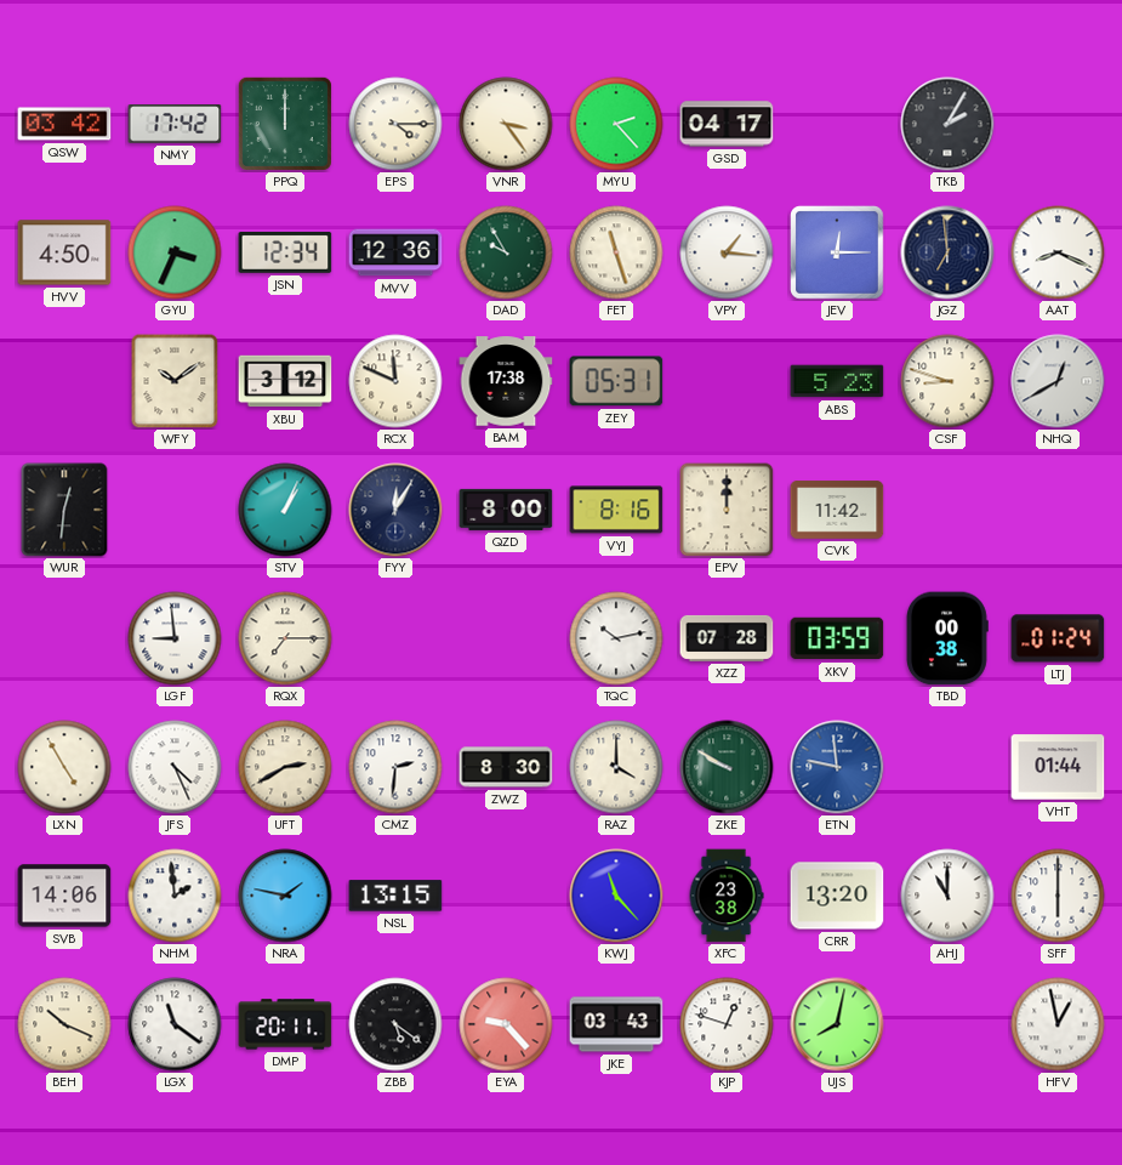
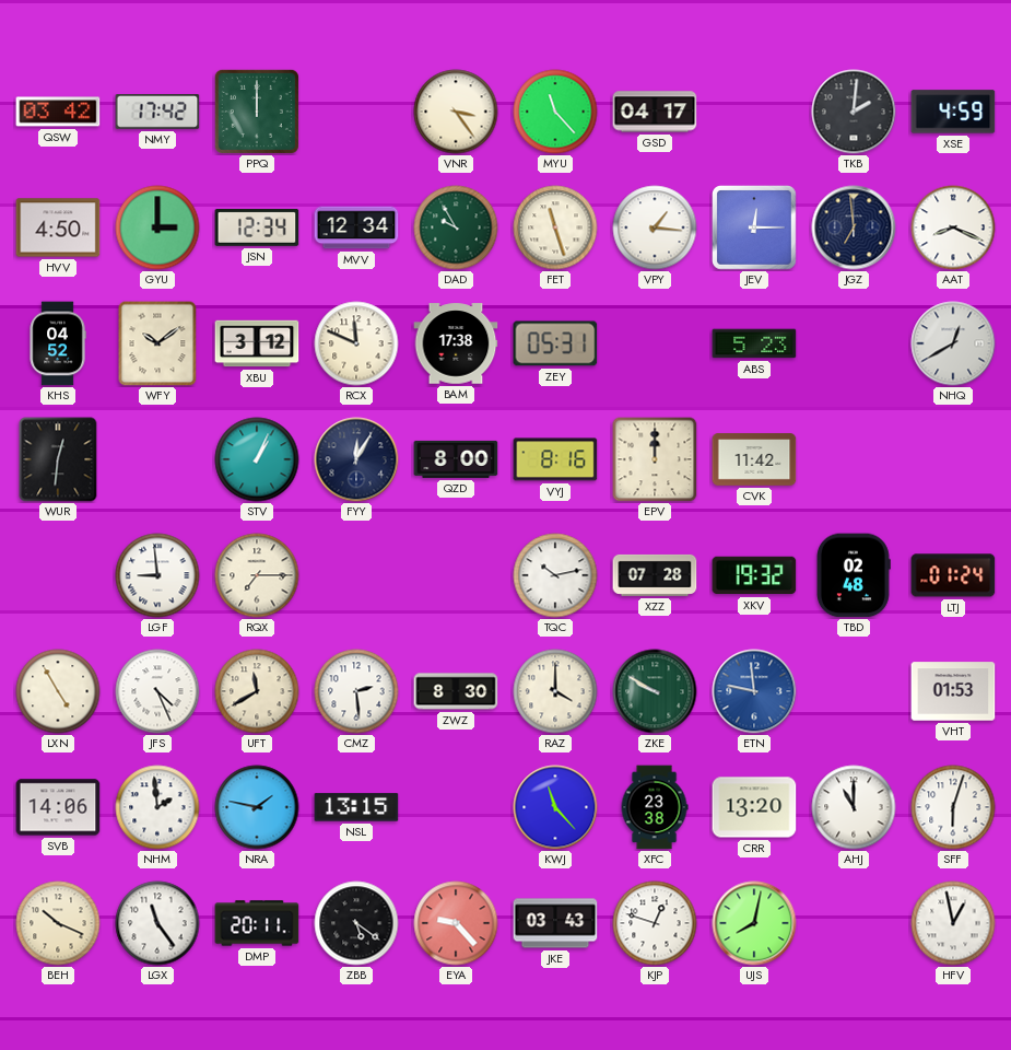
EPS: 4:15 -> none (395, 124)
MYU: 2:23 -> 11:23 (555, 112)
TKB: 2:05 -> 2:01 (854, 112)
XSE: none -> 4:59 (953, 112)
GYU: 3:34 -> 3:00 (157, 227)
MVV: 12:36 -> 12:34 (356, 227)
KHS: none -> 04:52 (58, 343)
CSF: 8:48 -> none (947, 381)
XKV: 03:59 -> 19:32 (754, 575)
TBD: 00:38 -> 02:48 (854, 575)
UFT: 2:40 -> 11:40 (257, 691)
CMZ: 2:31 -> 2:29 (356, 691)
VHT: 01:44 -> 01:53 (953, 691)
SFF: 6:00 -> 6:03 (953, 807)
LGX: 11:21 -> 11:24 (157, 923)
